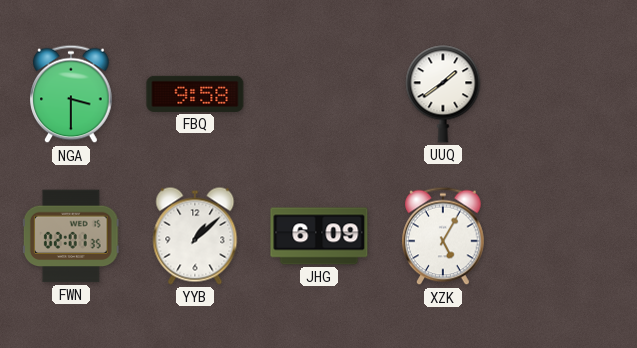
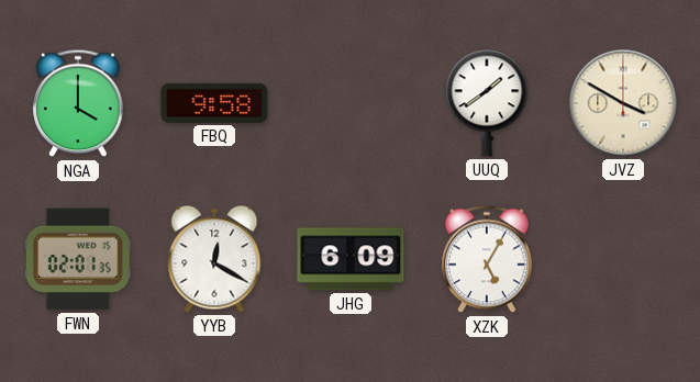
NGA: 3:30 -> 4:00 (78, 103)
JVZ: none -> 3:50 (623, 103)
YYB: 1:08 -> 12:20 (214, 259)
